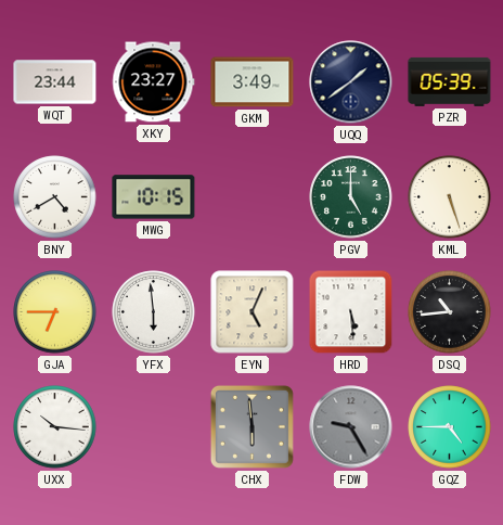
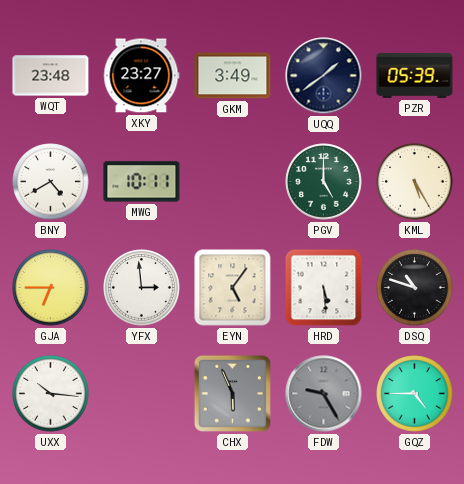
WQT: 23:44 -> 23:48 (51, 76)
MWG: 10:15 -> 10:11 (142, 182)
KML: 5:27 -> 5:25 (415, 182)
YFX: 5:59 -> 2:59 (142, 288)
EYN: 5:04 -> 5:06 (233, 288)
DSQ: 10:44 -> 10:48 (415, 288)
CHX: 5:59 -> 5:56 (232, 393)
